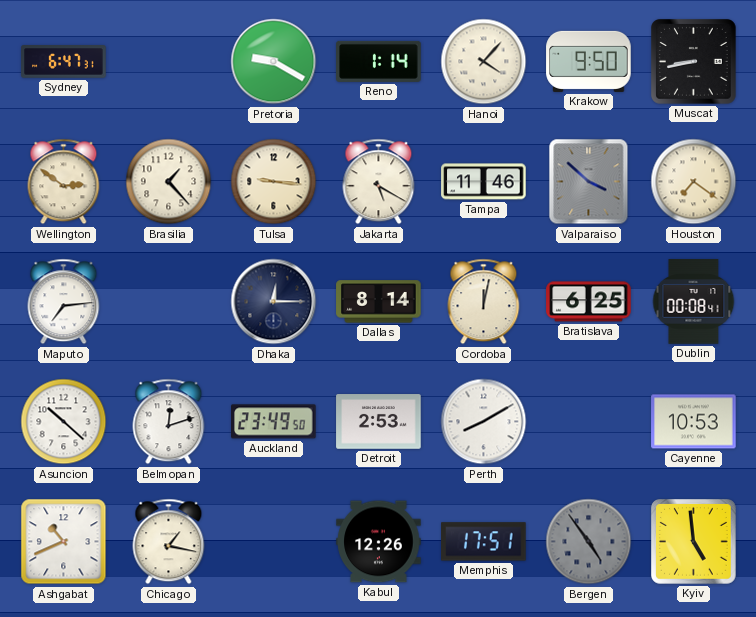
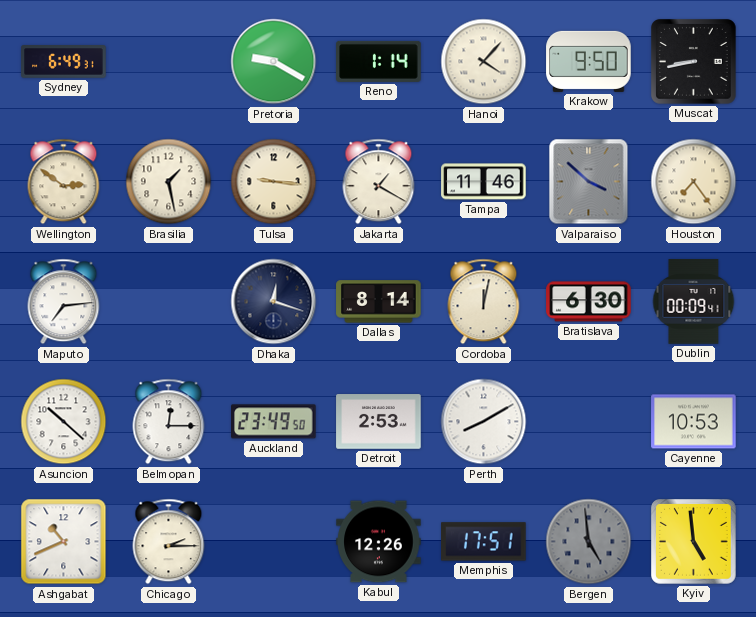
Sydney: 6:47 -> 6:49 (64, 62)
Brasilia: 1:23 -> 1:28 (169, 182)
Jakarta: 5:20 -> 1:20 (379, 182)
Houston: 7:21 -> 7:24 (694, 182)
Dhaka: 12:15 -> 12:18 (274, 302)
Bratislava: 6:25 -> 6:30 (589, 302)
Dublin: 00:08 -> 00:09 (694, 302)
Belmopan: 12:12 -> 12:15 (169, 422)
Chicago: 1:17 -> 2:15 (169, 542)
Bergen: 4:54 -> 4:59 (589, 542)
